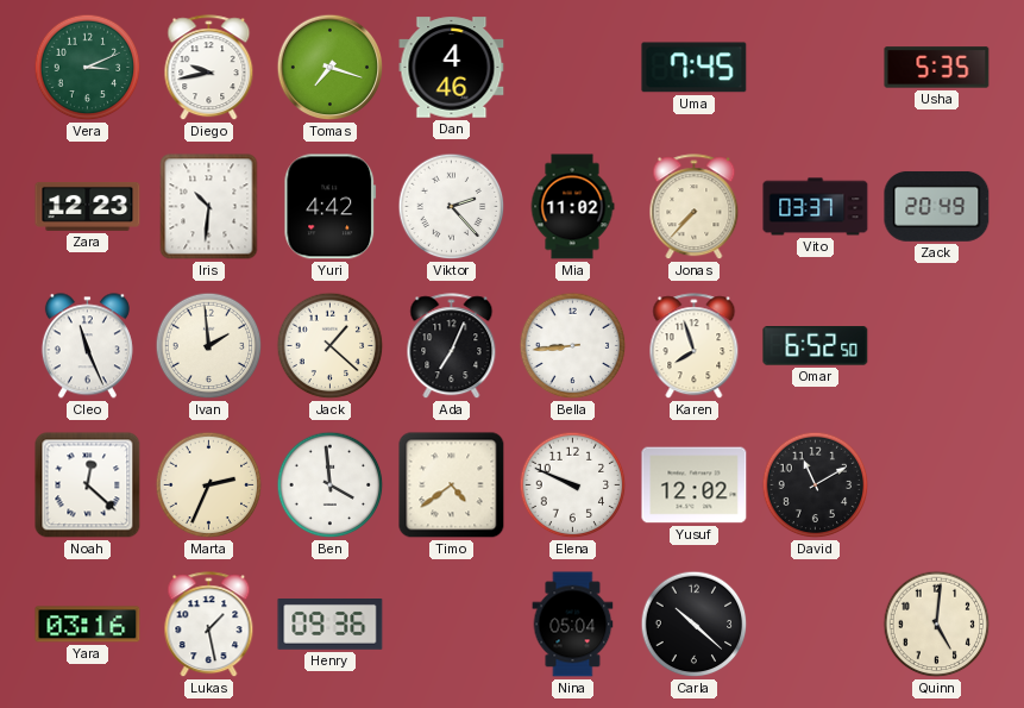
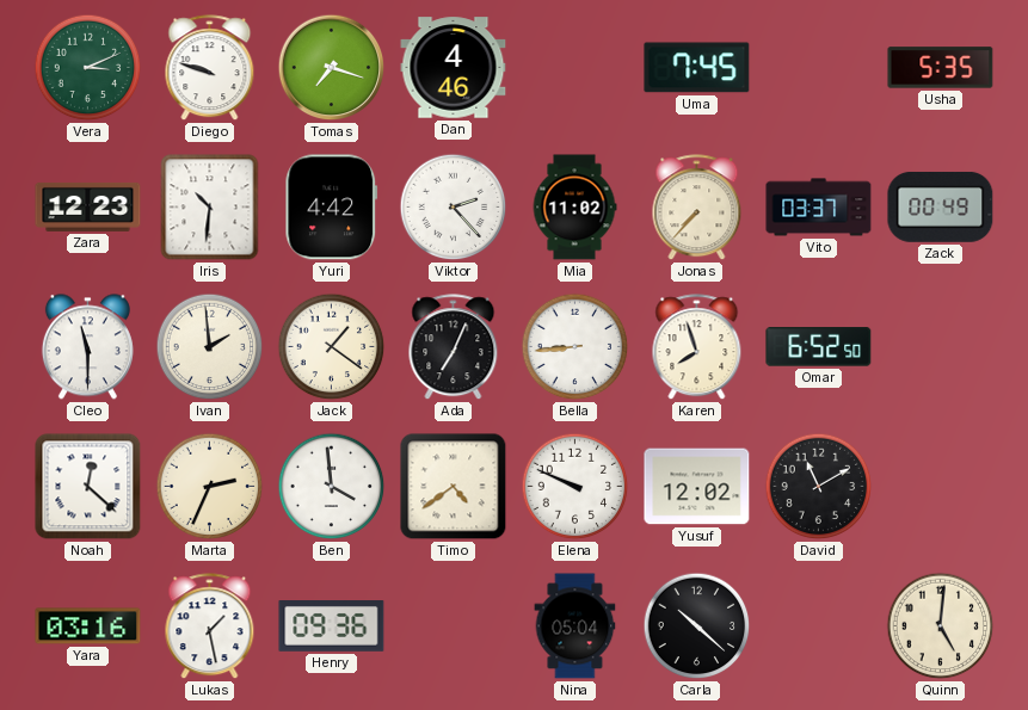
Diego: 9:43 -> 9:48 (210, 68)
Zack: 20:49 -> 00:49 (941, 206)
Cleo: 11:26 -> 11:30 (87, 347)
Jack: 1:22 -> 1:21 (332, 347)
